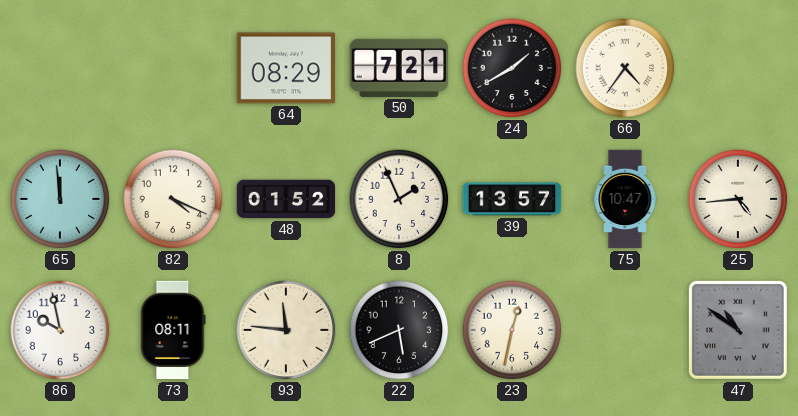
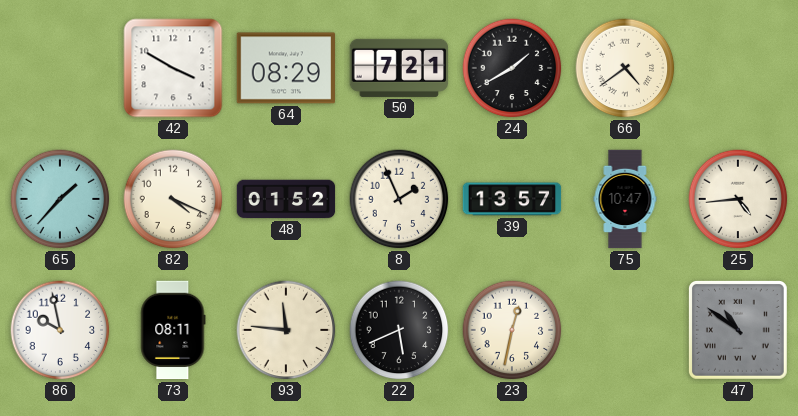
42: none -> 3:50 (173, 68)
66: 4:36 -> 4:39 (625, 68)
65: 11:59 -> 1:37 (60, 199)
